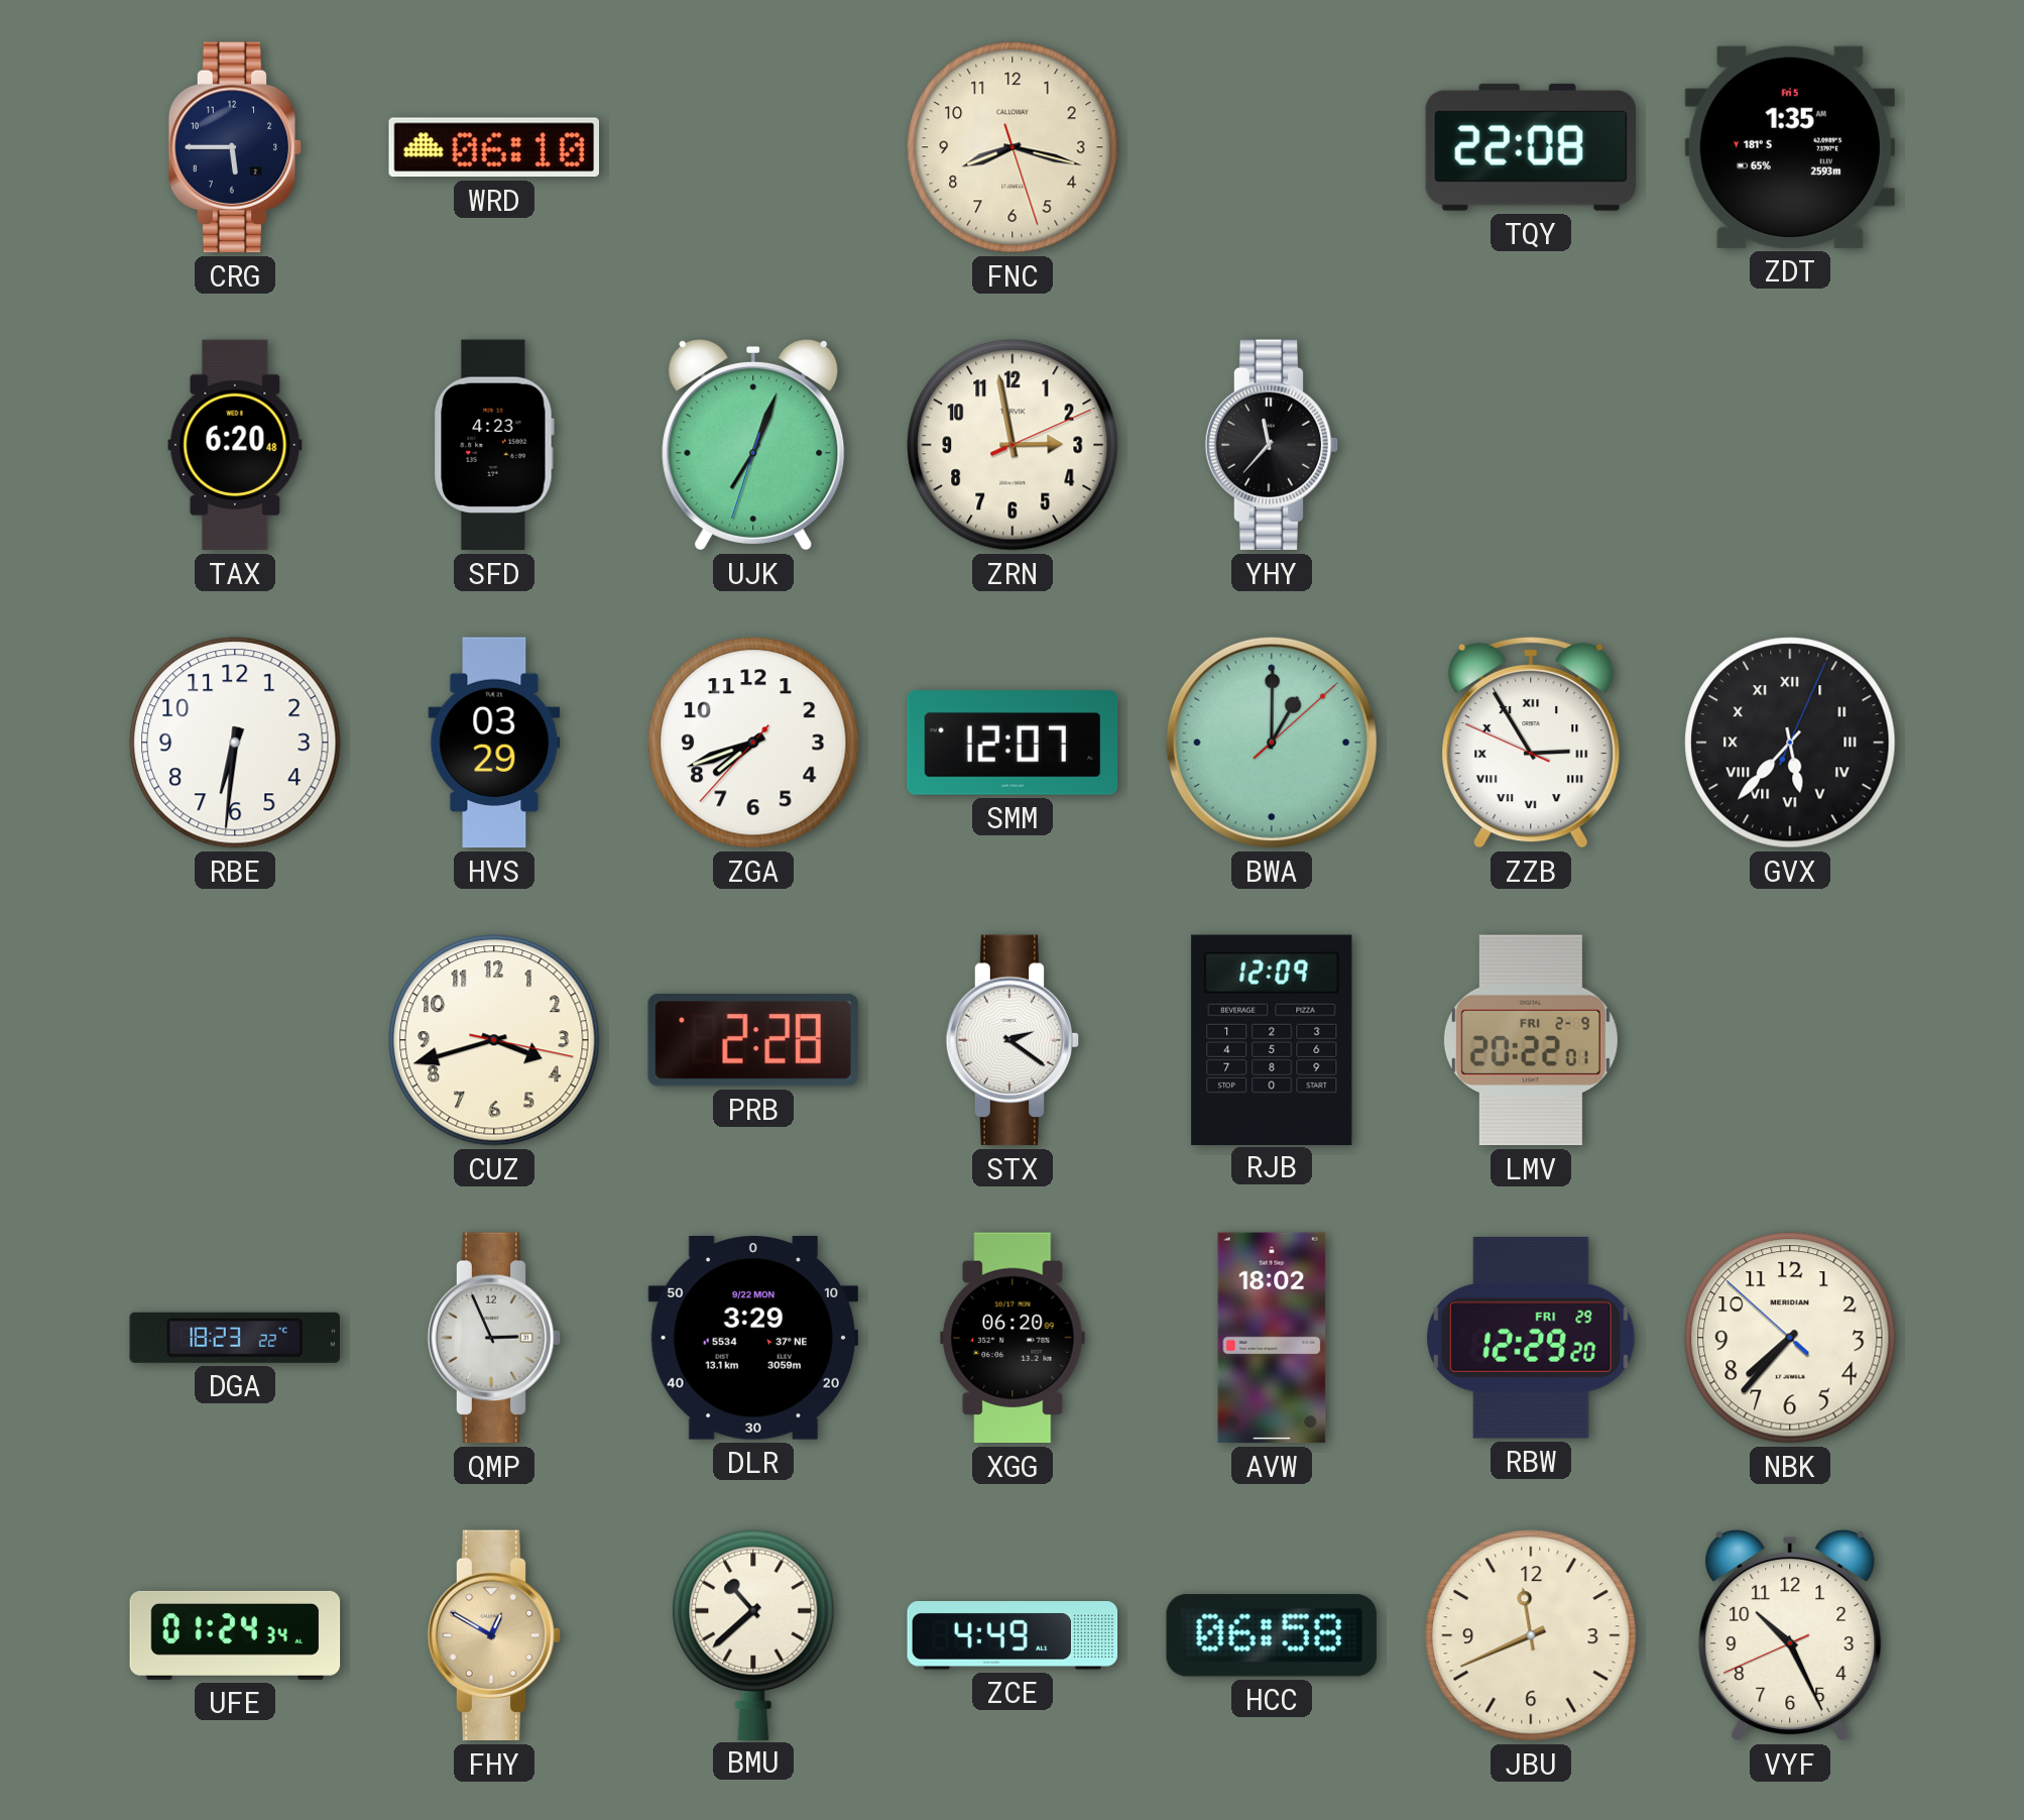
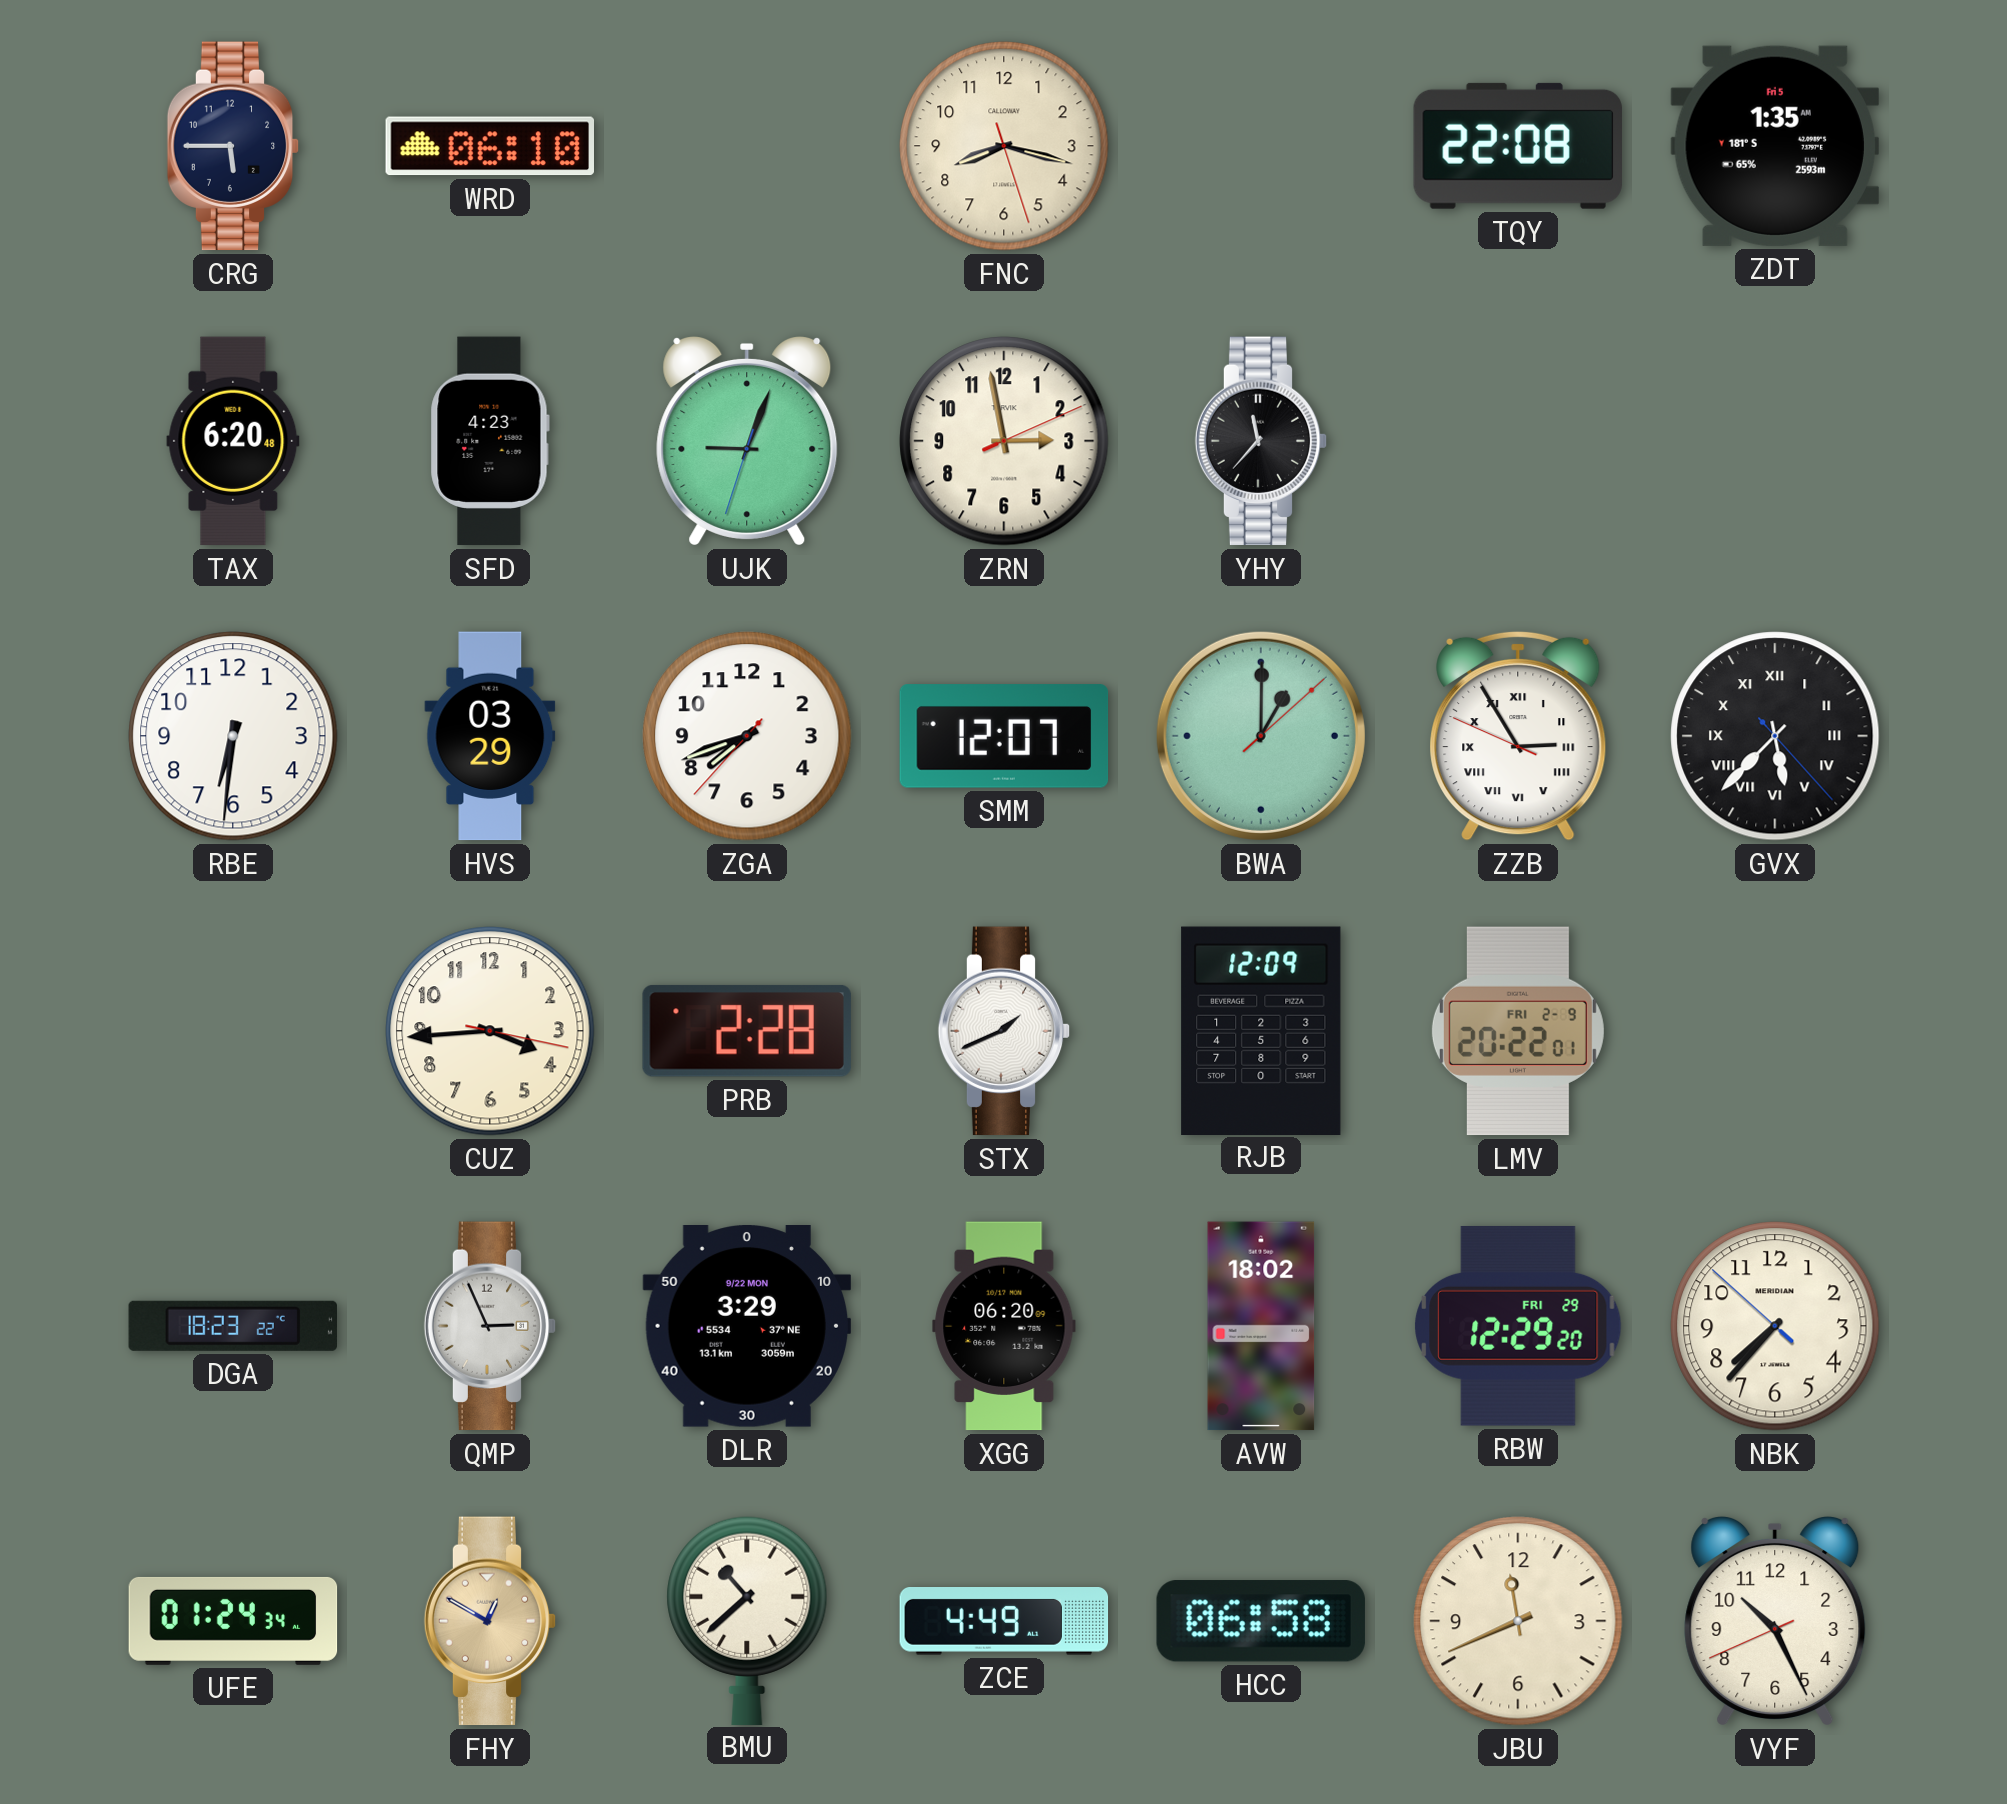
UJK: 7:03 -> 9:03 (747, 441)
GVX: 5:37:04 -> 5:37:23 (1775, 736)
CUZ: 3:42 -> 3:44 (490, 1031)
STX: 2:21 -> 1:41 (1004, 1031)
